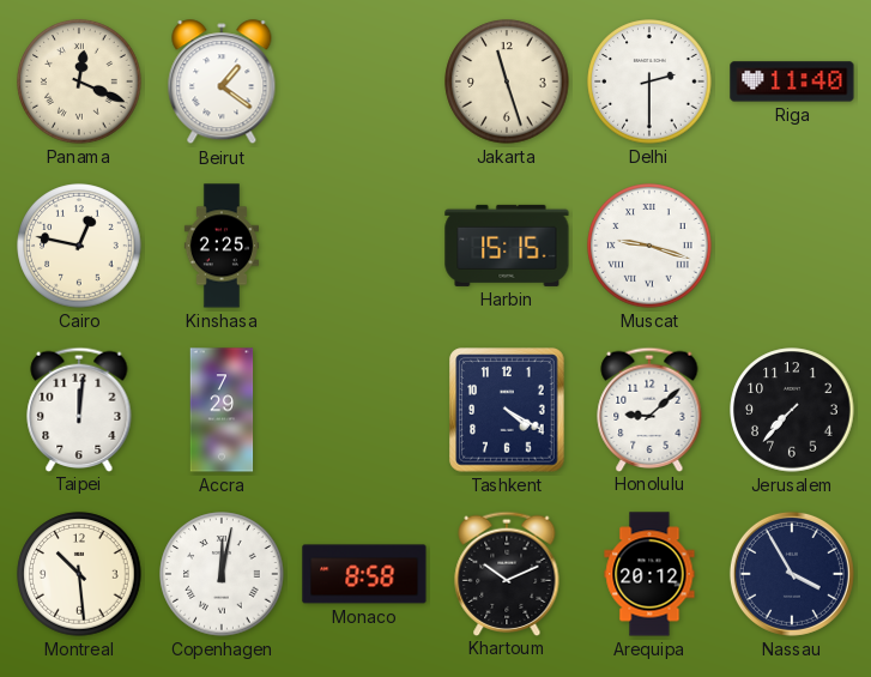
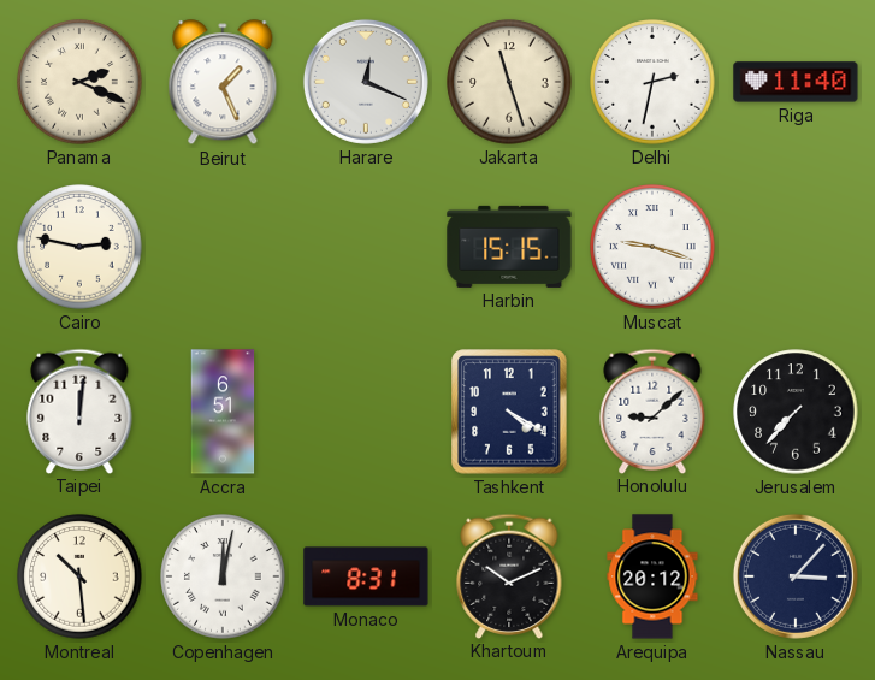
Panama: 12:19 -> 2:19 (79, 82)
Beirut: 1:21 -> 1:26 (223, 83)
Harare: none -> 12:19 (366, 82)
Delhi: 2:30 -> 2:32 (652, 82)
Cairo: 12:47 -> 2:47 (79, 247)
Kinshasa: 2:25 -> none (222, 246)
Accra: 7:29 -> 6:51 (223, 412)
Monaco: 8:58 -> 8:31 (366, 576)
Nassau: 3:55 -> 3:07 (796, 576)
